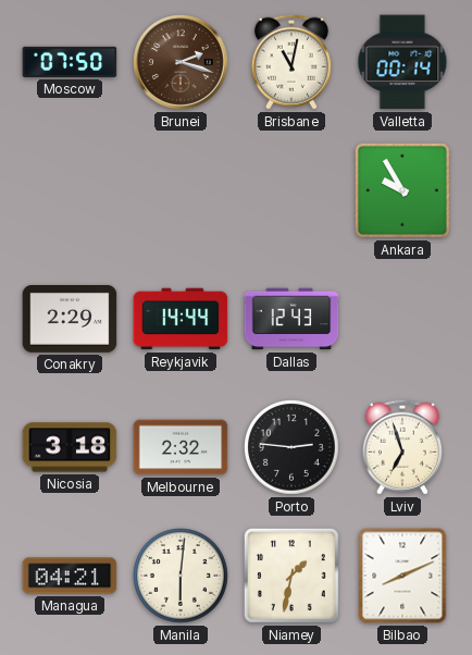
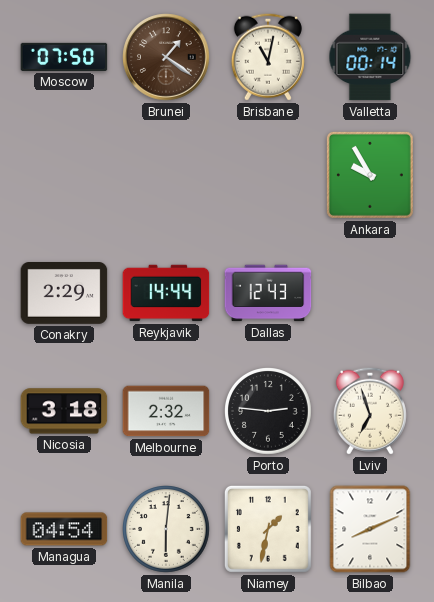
Brunei: 2:18 -> 1:21 (166, 57)
Managua: 04:21 -> 04:54 (64, 529)
